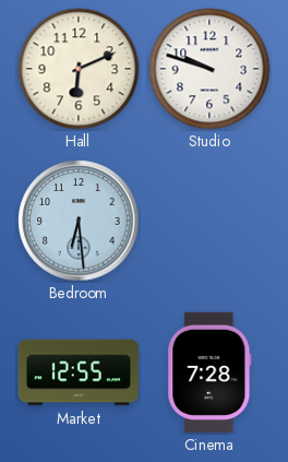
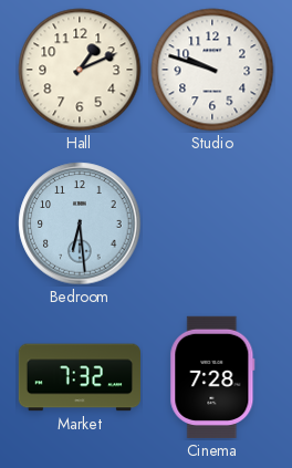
Hall: 6:11 -> 1:11 (80, 70)
Market: 12:55 -> 7:32 (79, 377)
